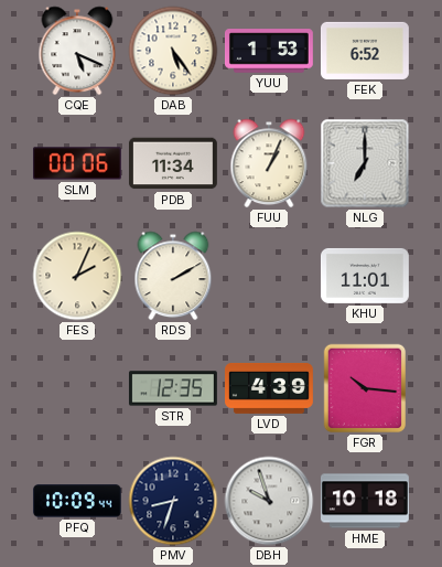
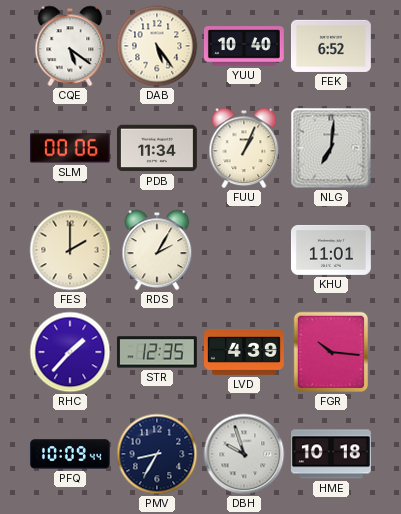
CQE: 5:19 -> 5:21 (70, 46)
YUU: 1:53 -> 10:40 (245, 46)
NLG: 7:00 -> 7:01 (331, 148)
FES: 2:04 -> 2:00 (70, 250)
RDS: 2:10 -> 2:05 (157, 250)
RHC: none -> 1:37 (70, 352)
PMV: 8:33 -> 8:35 (157, 454)
